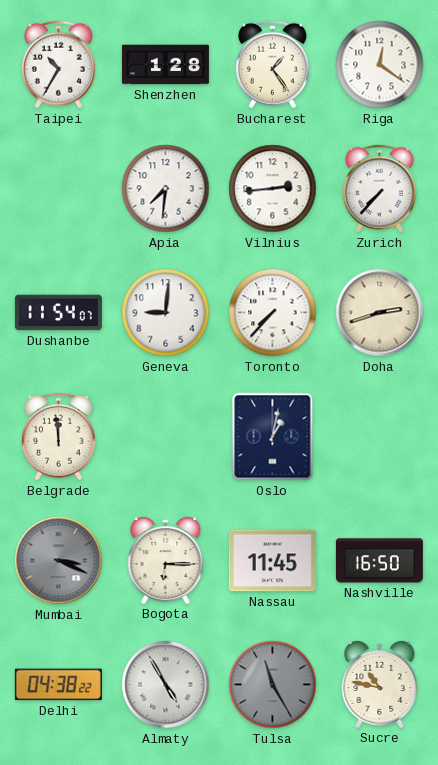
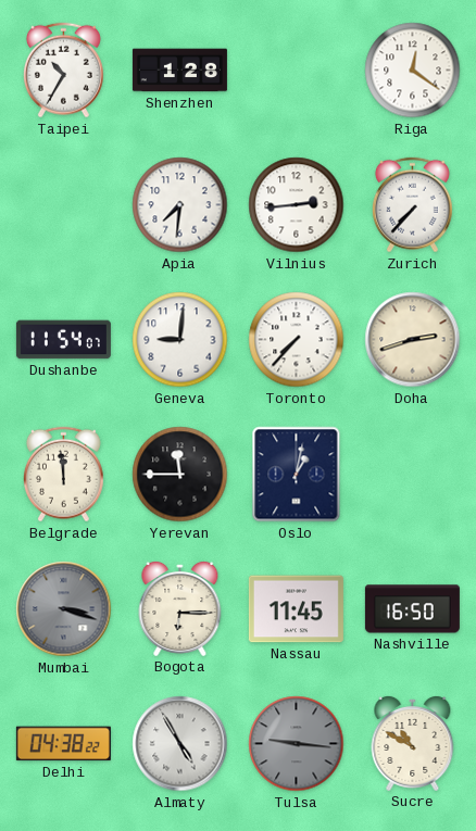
Bucharest: 1:24 -> none (272, 65)
Yerevan: none -> 11:45 (180, 475)
Mumbai: 3:19 -> 3:18 (64, 609)
Tulsa: 11:25 -> 9:16 (297, 744)
Sucre: 10:47 -> 10:50 (413, 743)
